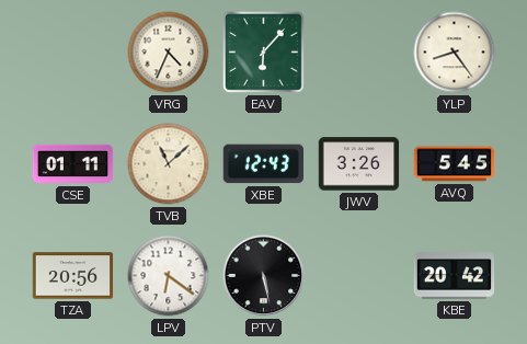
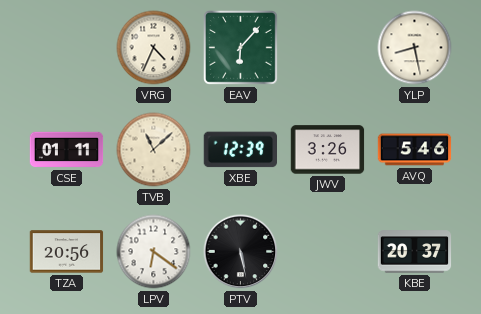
YLP: 8:24 -> 8:28 (415, 48)
XBE: 12:43 -> 12:39 (240, 150)
AVQ: 5:45 -> 5:46 (415, 150)
KBE: 20:42 -> 20:37 (415, 252)
